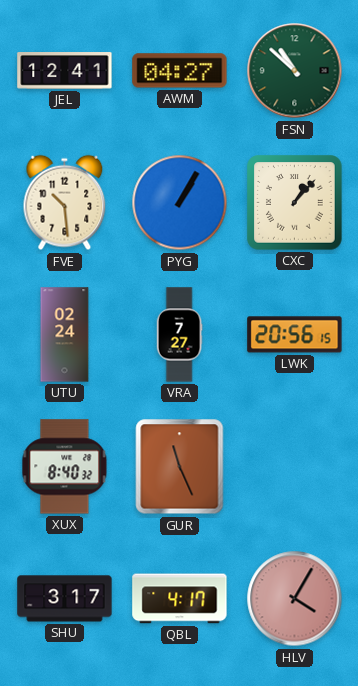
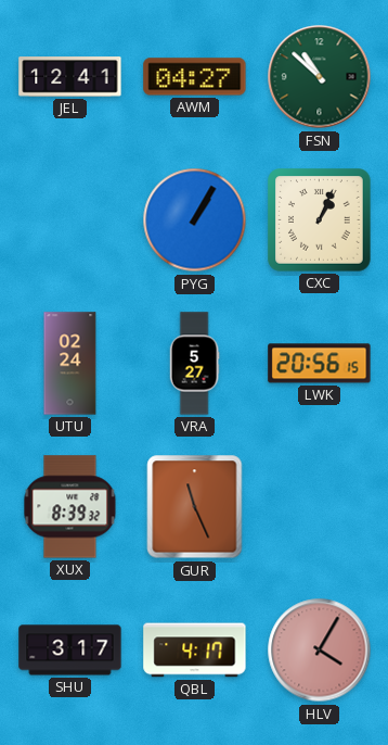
FVE: 10:29 -> none (65, 203)
CXC: 1:07 -> 1:04 (320, 220)
VRA: 7:27 -> 5:27 (194, 364)
XUX: 8:40 -> 8:39 (70, 507)
